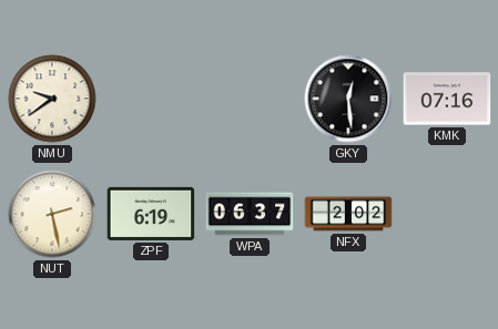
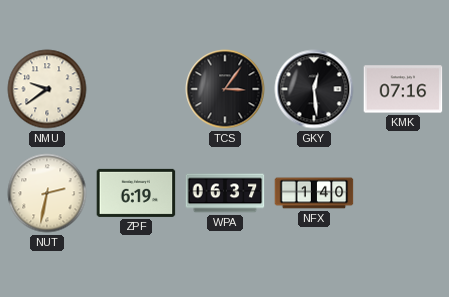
TCS: none -> 3:06 (225, 89)
NUT: 2:28 -> 2:32 (47, 193)
NFX: 2:02 -> 1:40 (314, 193)
